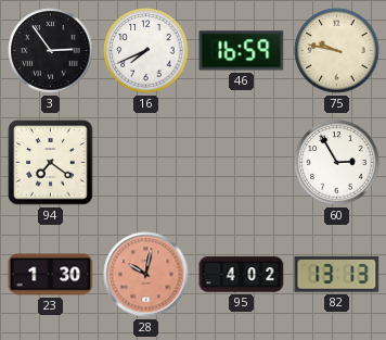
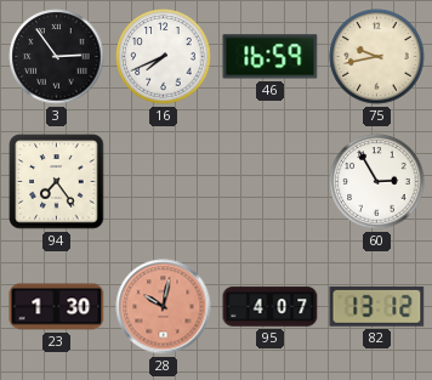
75: 9:47 -> 9:43 (377, 57)
94: 7:21 -> 7:24 (57, 182)
95: 4:02 -> 4:07 (271, 307)
82: 13:13 -> 13:12 (377, 306)
